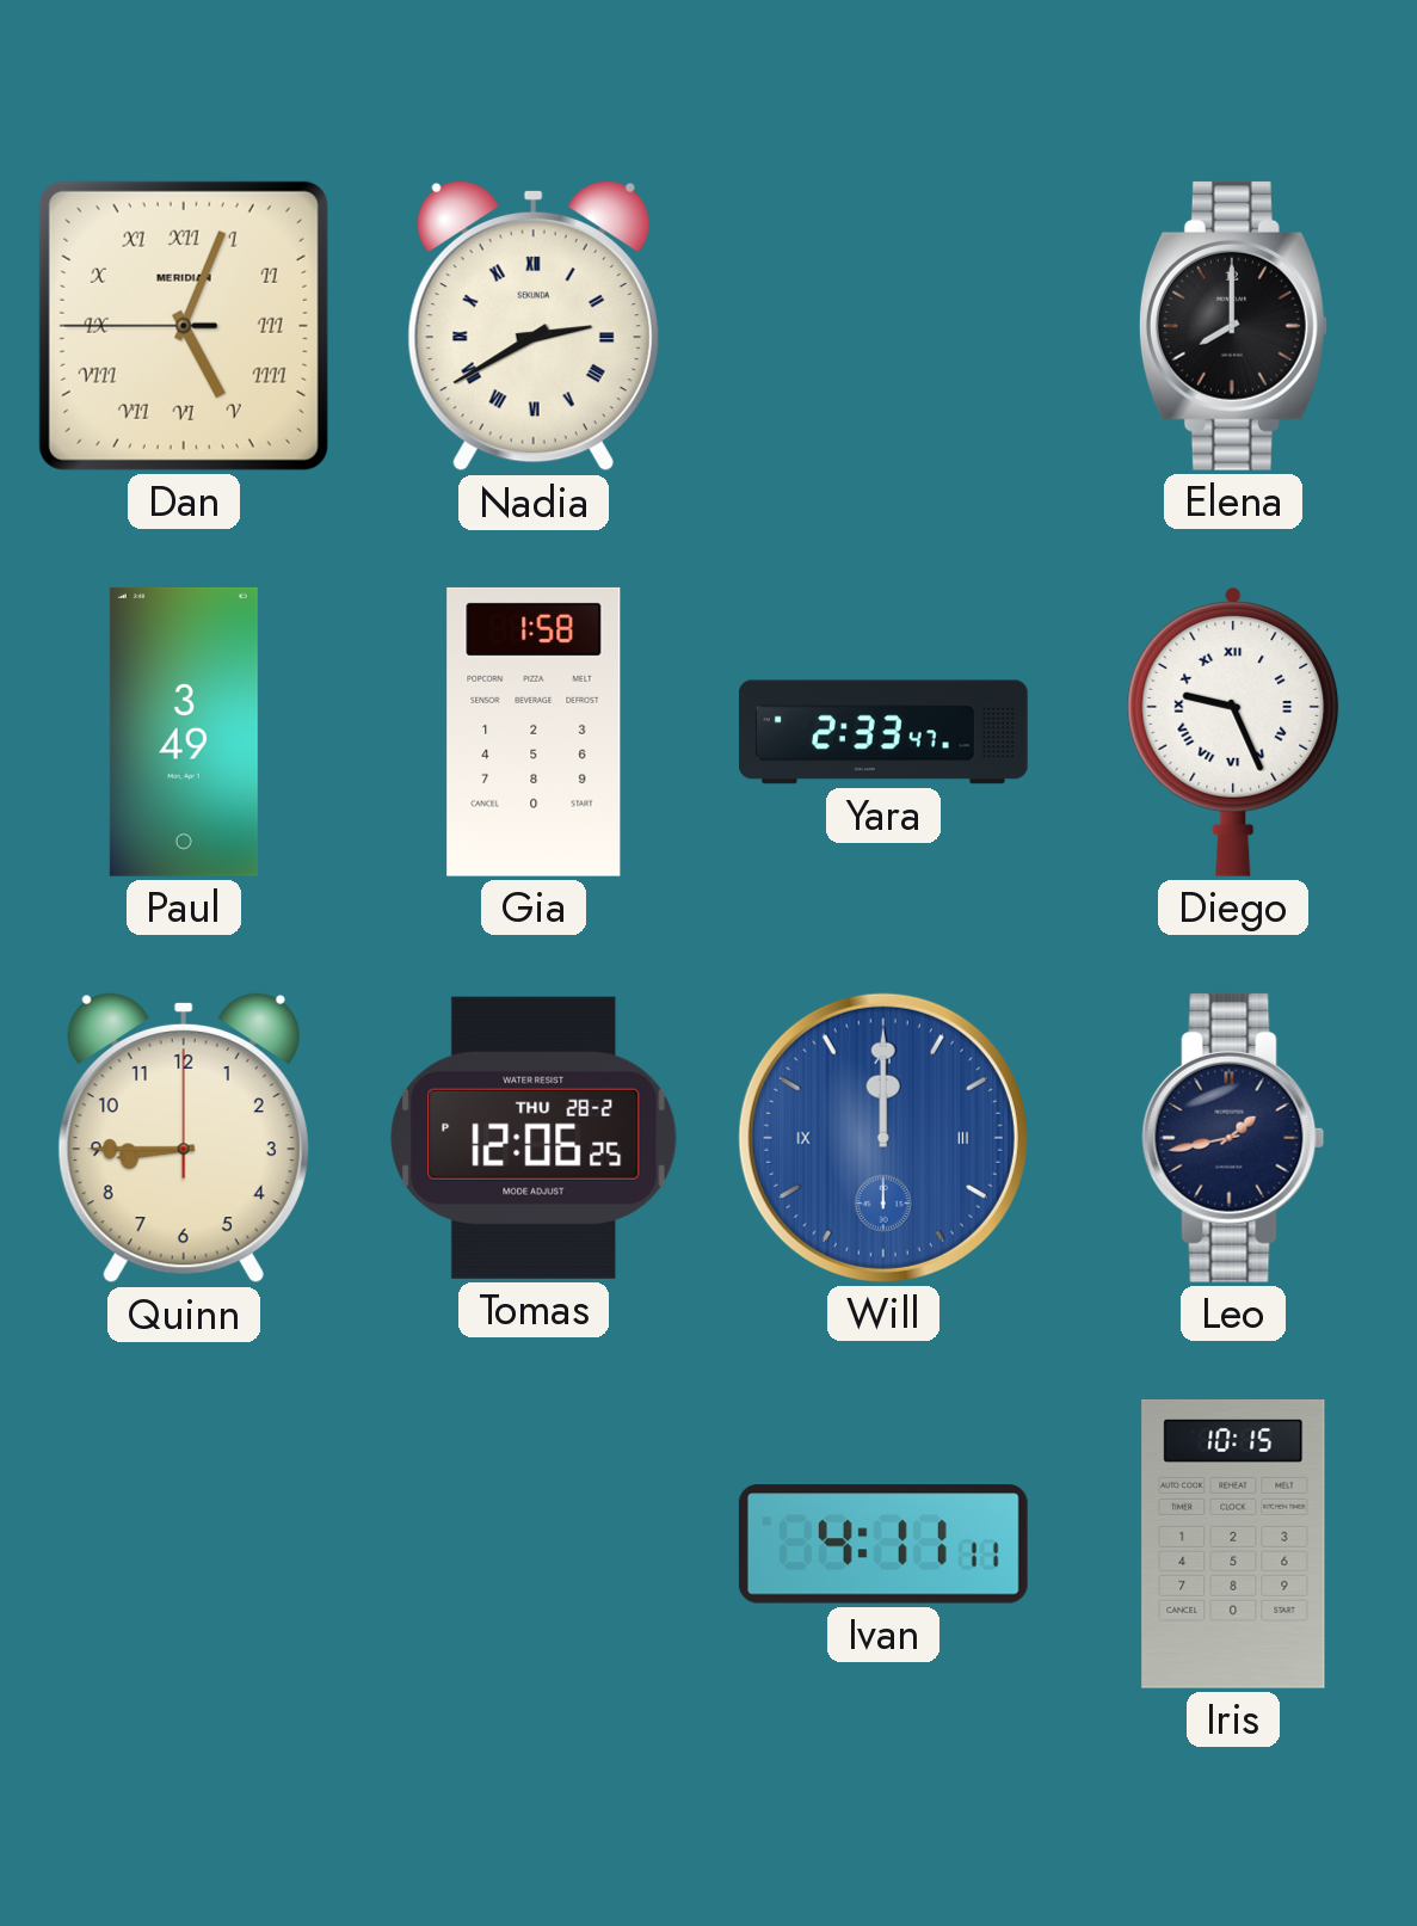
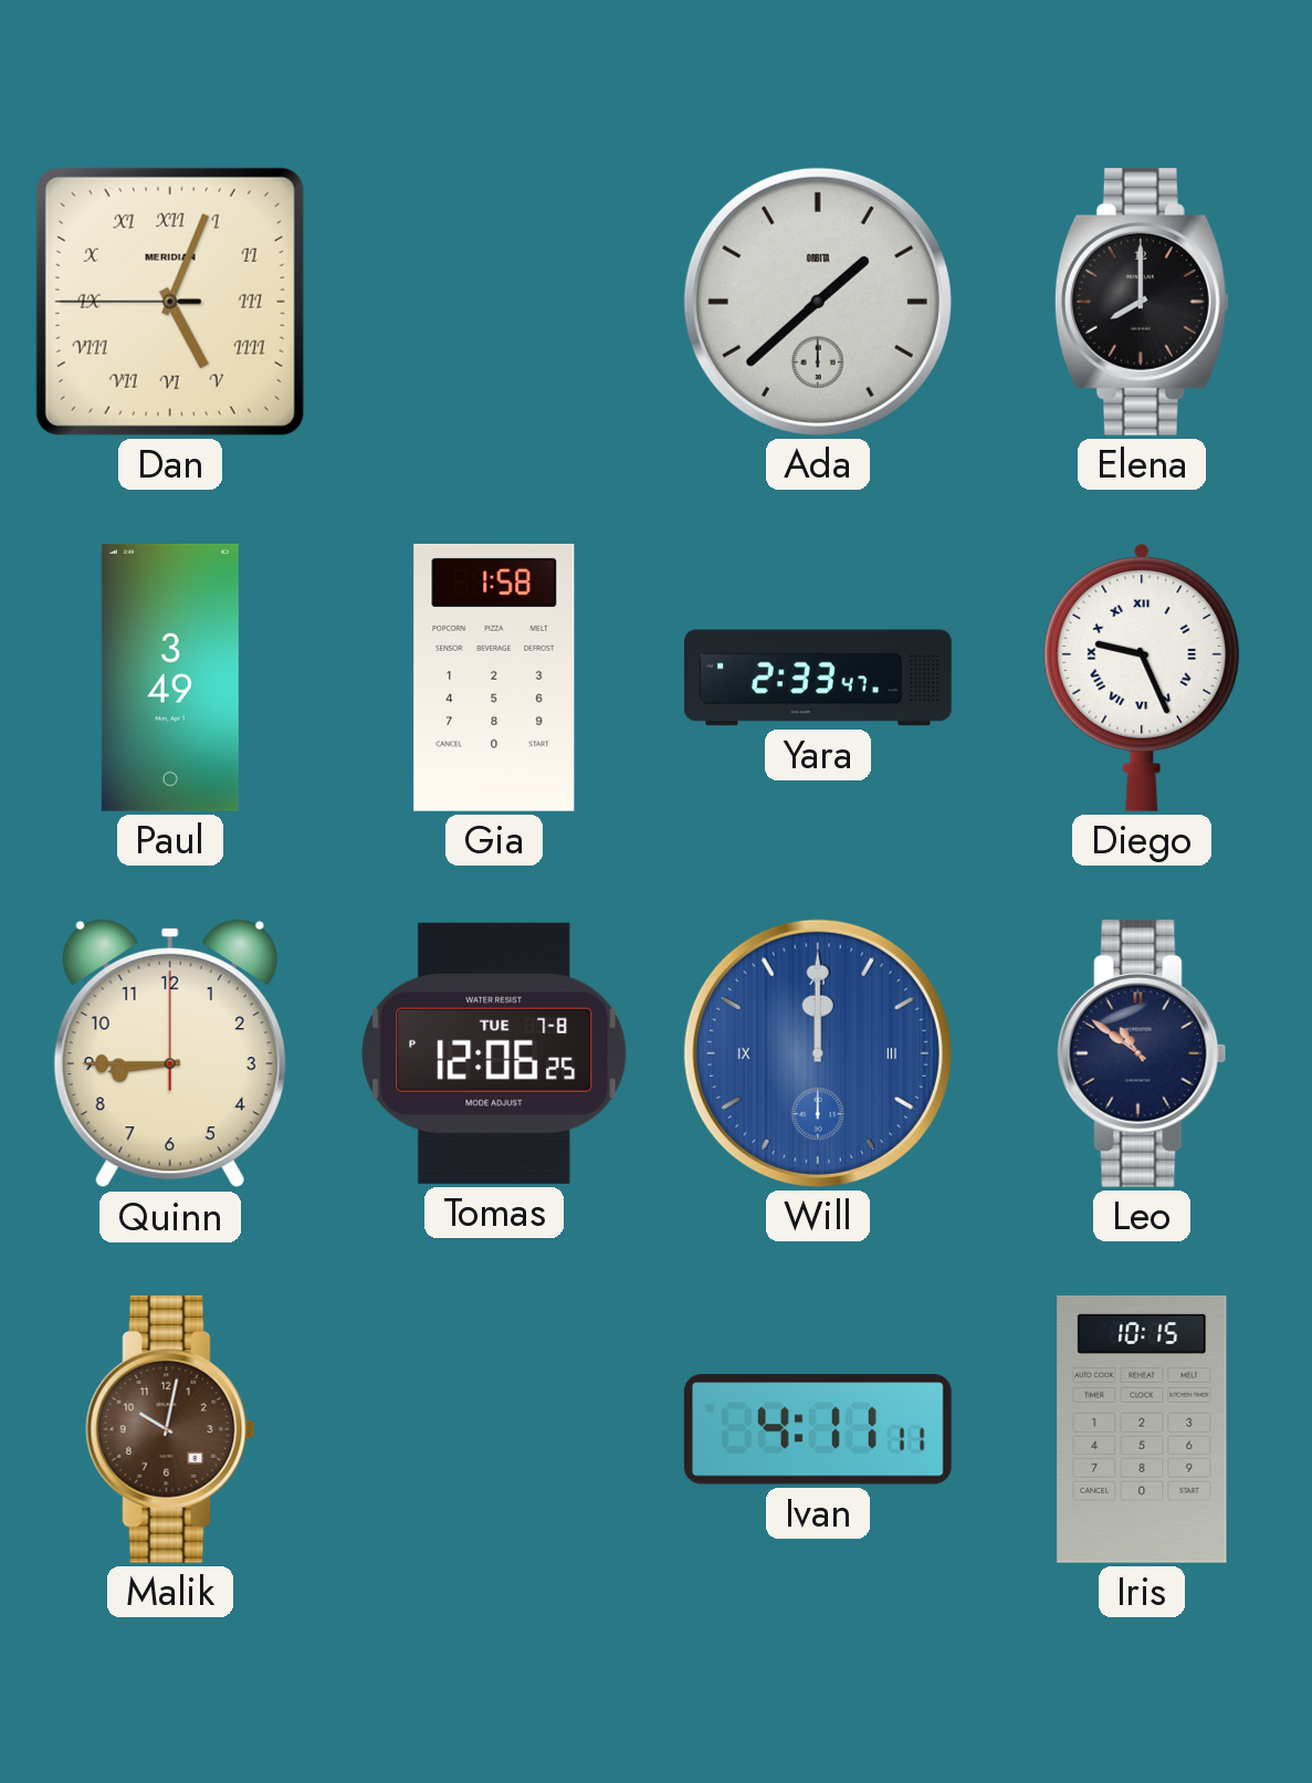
Nadia: 2:40 -> none (534, 326)
Ada: none -> 1:38 (818, 302)
Tomas date: THU 28-2 -> TUE 7-8 (494, 1053)
Leo: 1:43 -> 10:51 (1142, 1053)
Malik: none -> 10:02 (170, 1429)
